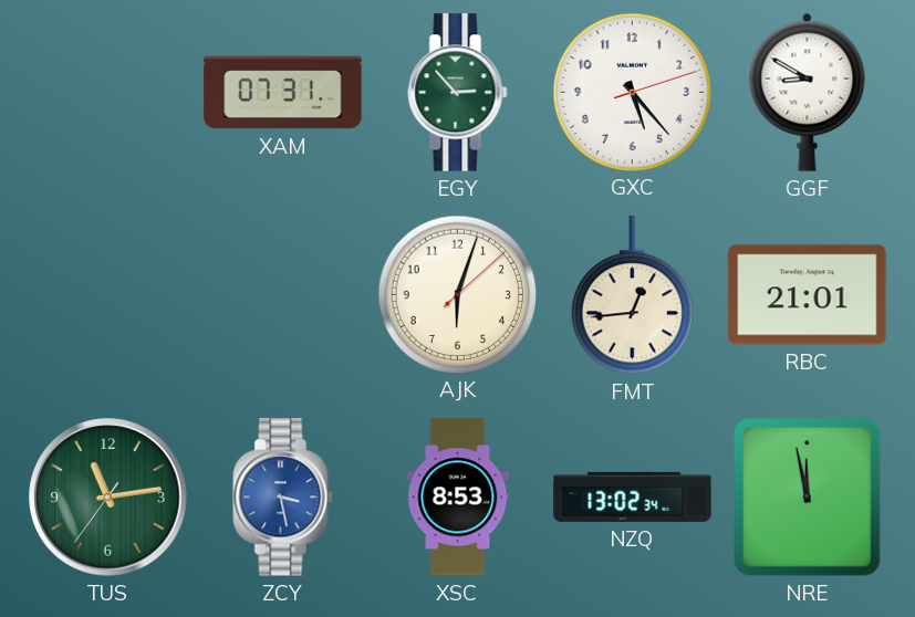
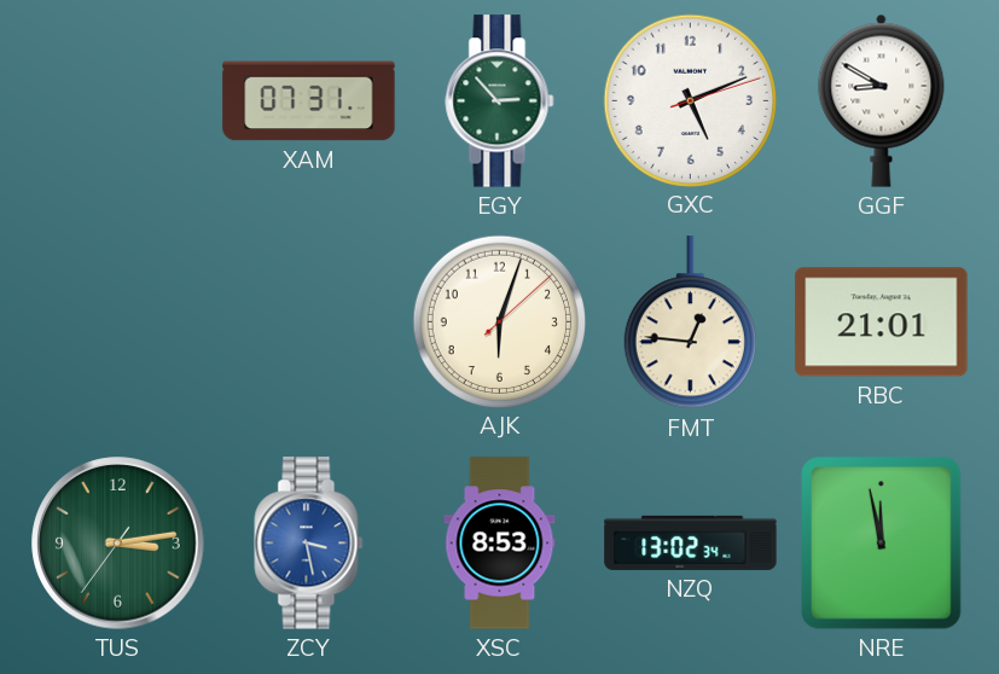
GXC: 5:23 -> 5:11 (690, 100)
FMT: 12:44 -> 12:46 (690, 323)
TUS: 11:13 -> 3:13 (118, 544)
